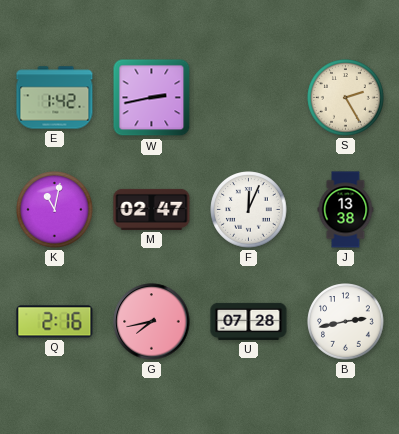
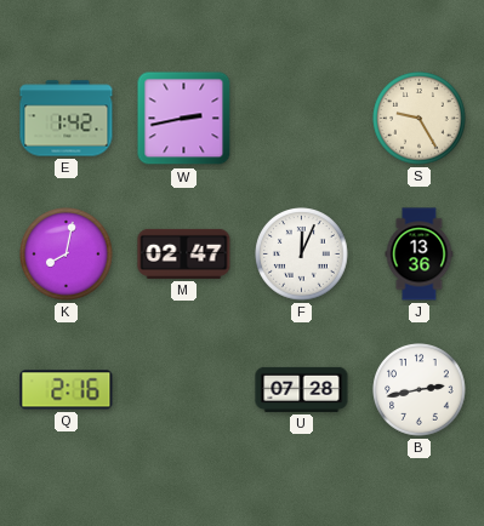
S: 2:25 -> 9:25 (420, 119)
K: 11:02 -> 8:02 (67, 255)
J: 13:38 -> 13:36 (420, 255)
G: 7:43 -> none (152, 322)
